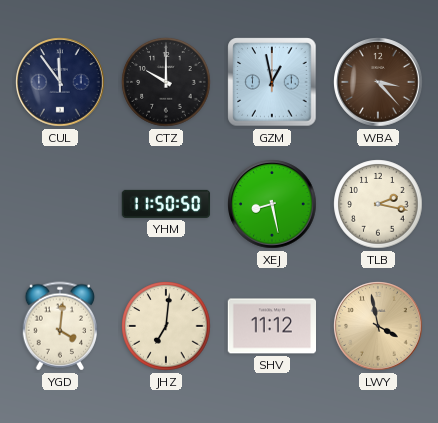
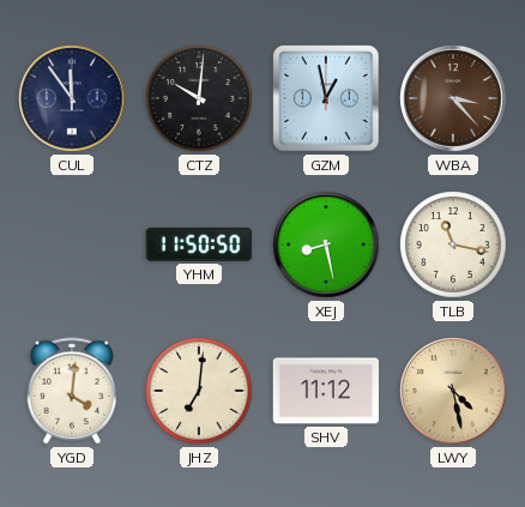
CTZ: 10:00 -> 10:01 (199, 98)
TLB: 2:17 -> 11:17 (453, 245)
LWY: 3:58 -> 4:28 (453, 391)
